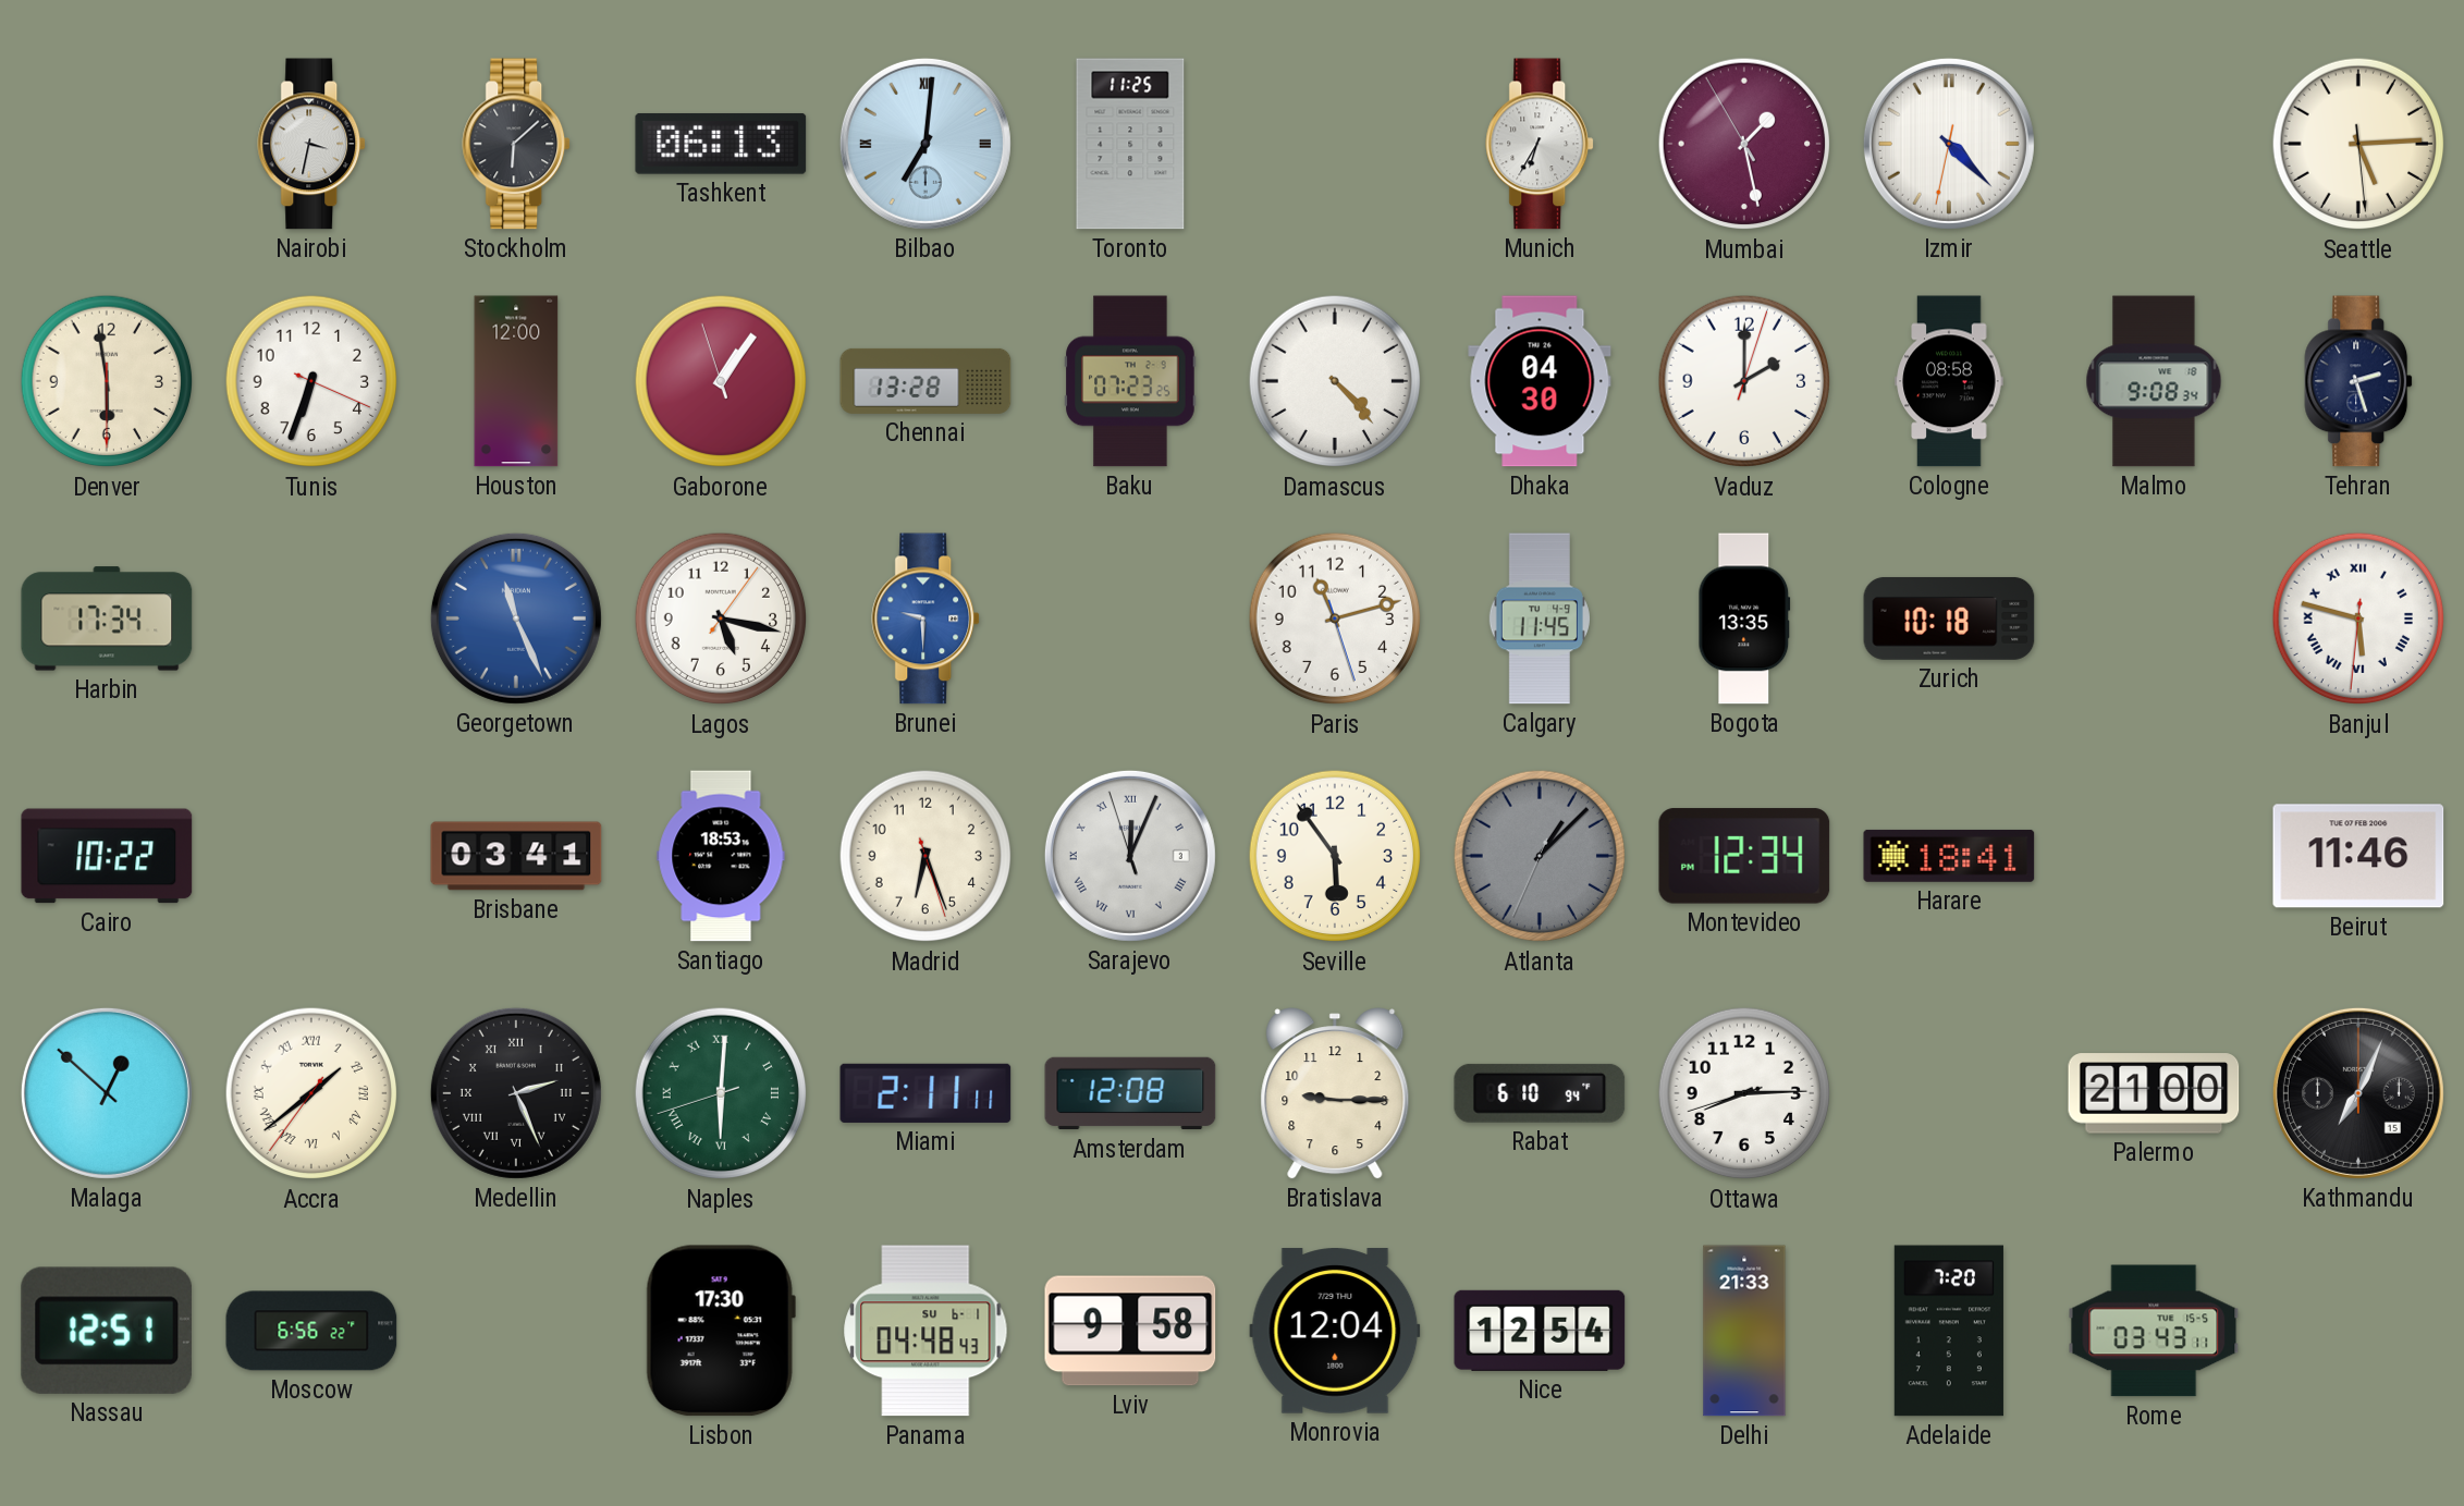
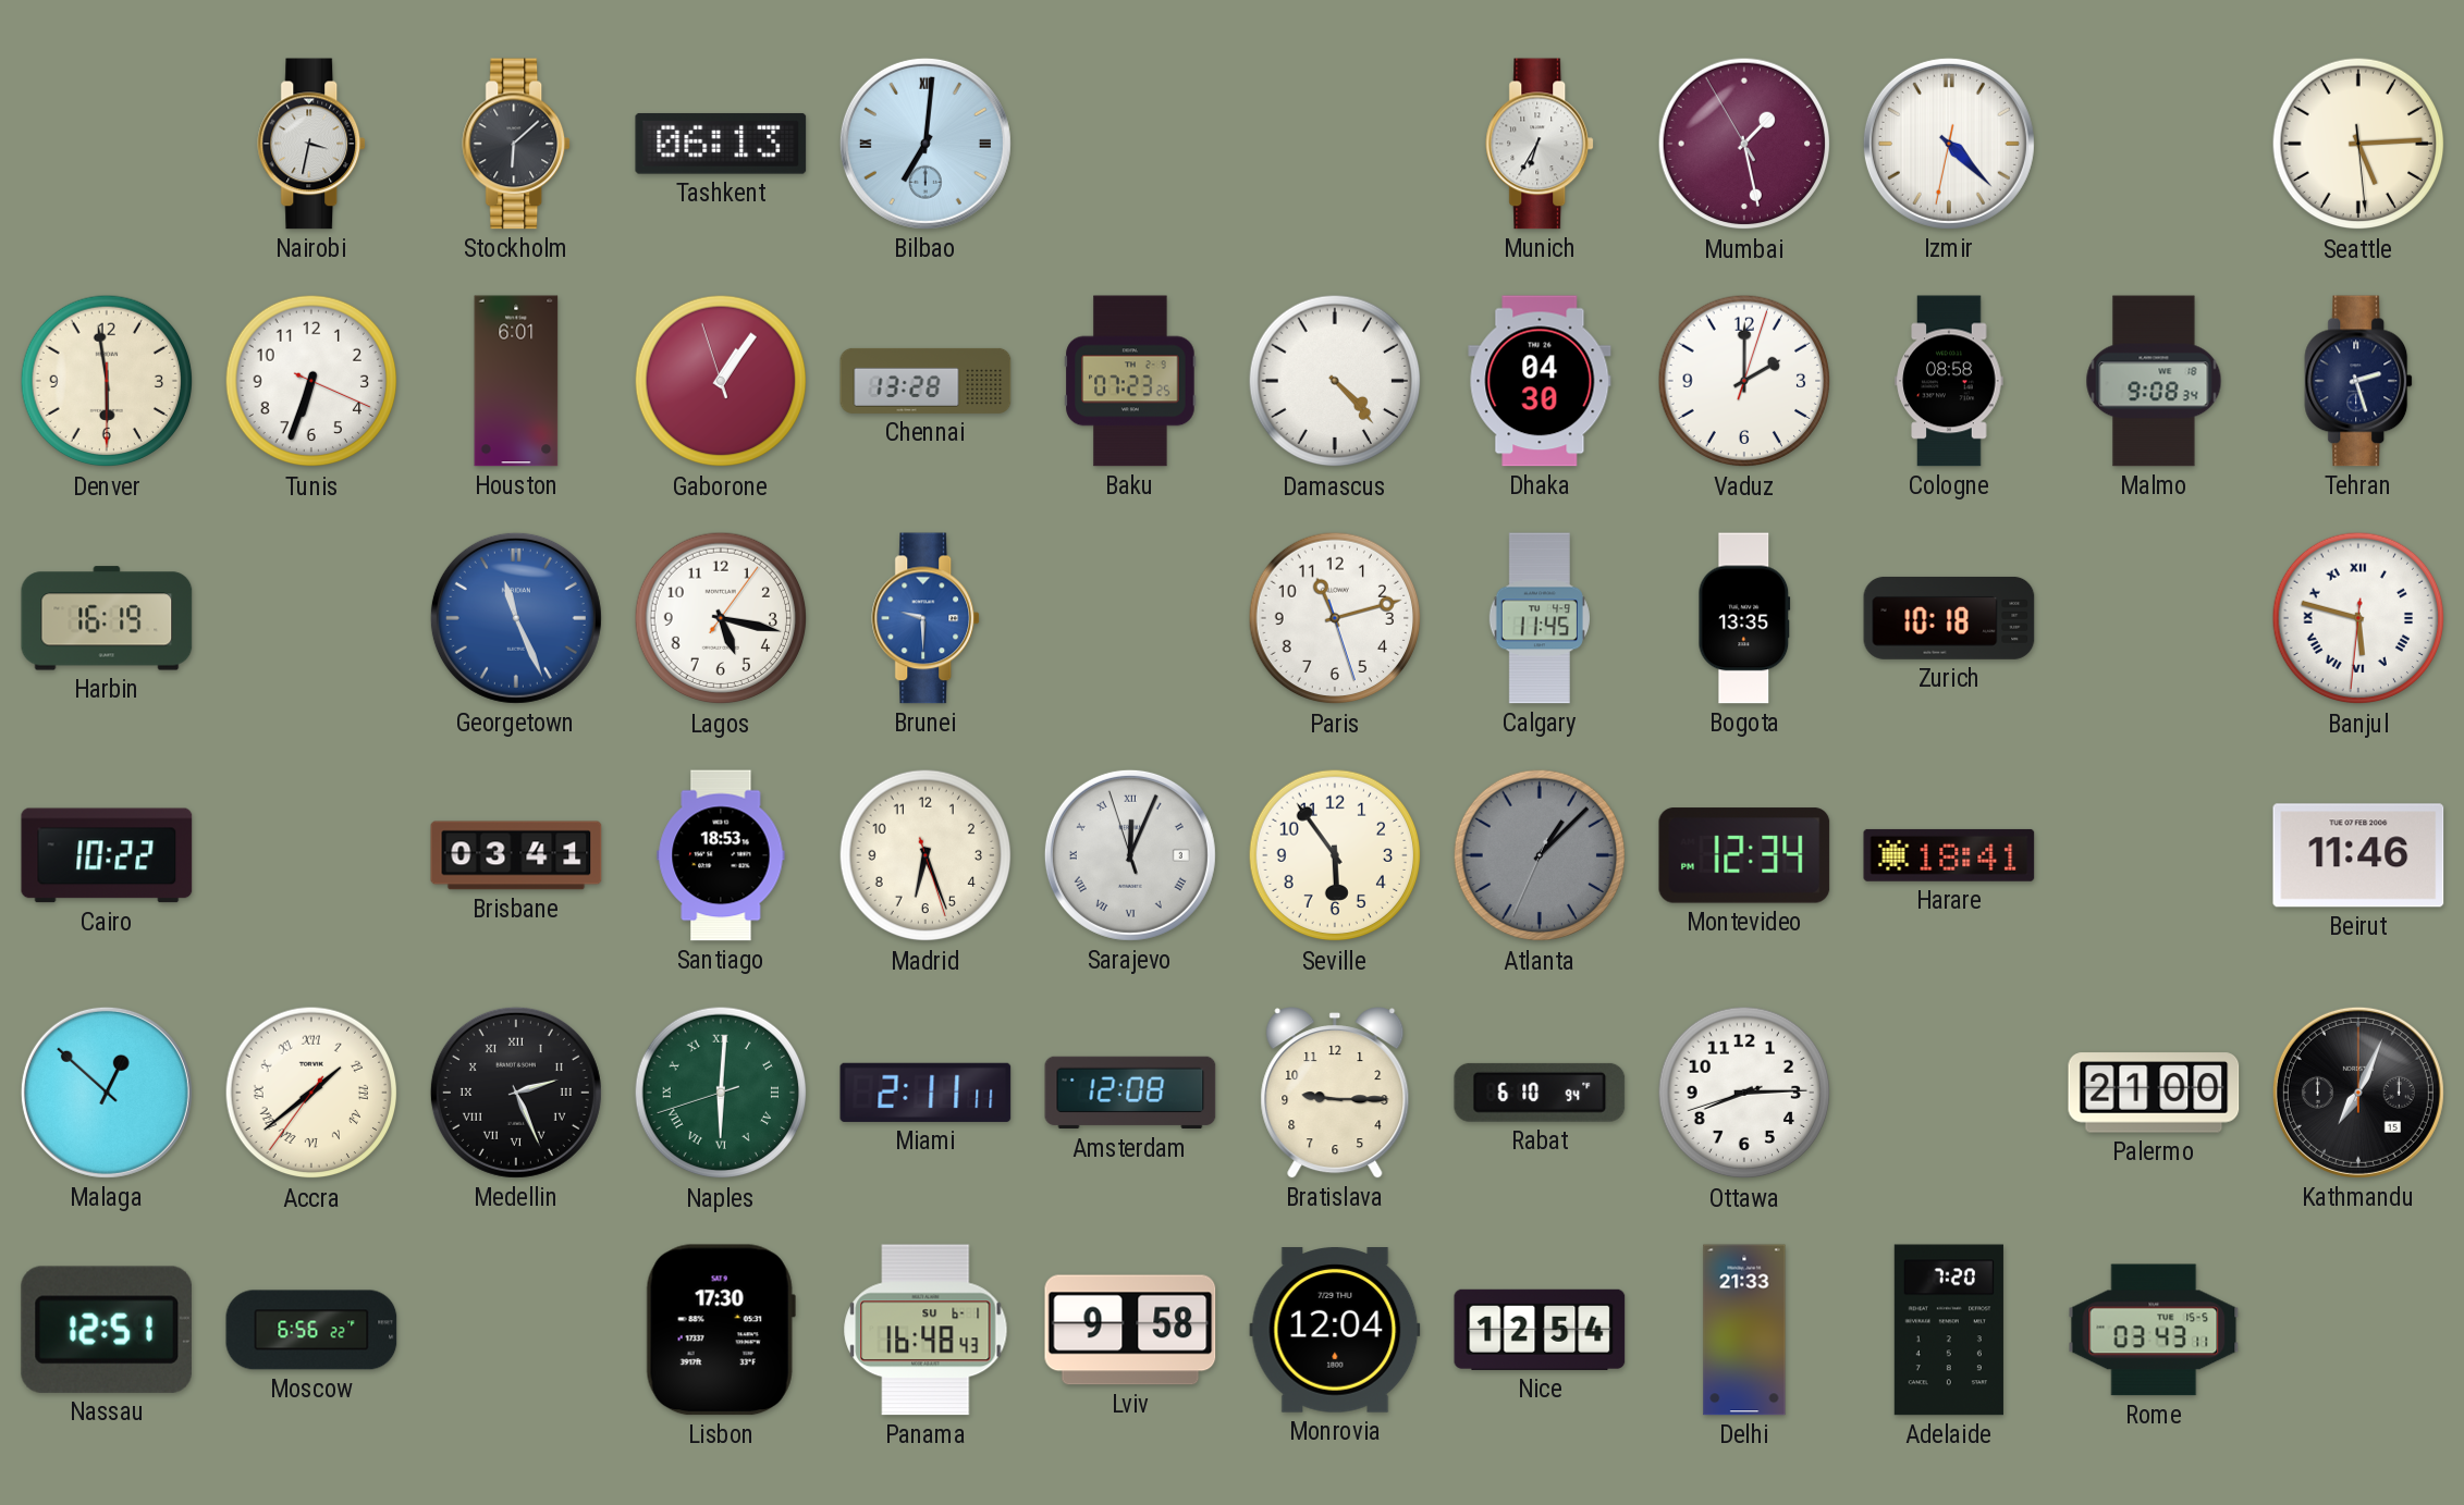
Toronto: 11:25 -> none (1130, 144)
Houston: 12:00 -> 6:01 (516, 381)
Harbin: 17:34 -> 16:19 (107, 618)
Panama: 04:48 -> 16:48 (925, 1330)
